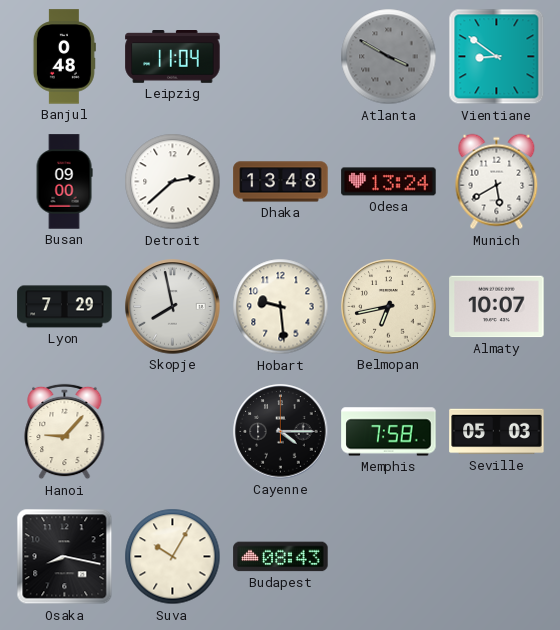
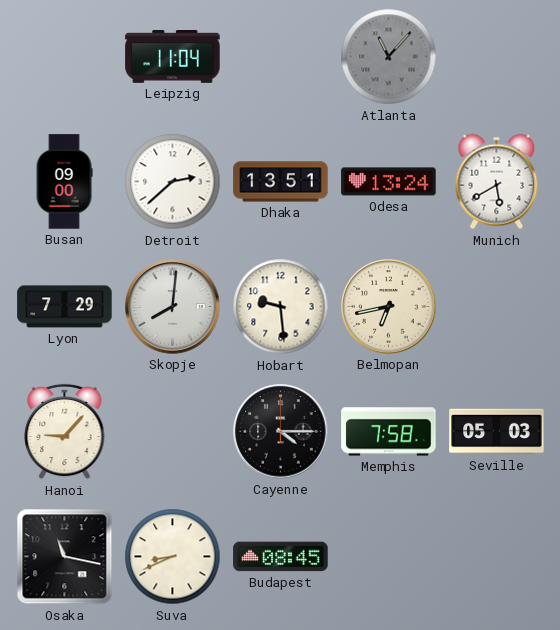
Banjul: 0:48 -> none (64, 57)
Atlanta: 3:50 -> 11:07 (389, 57)
Vientiane: 8:51 -> none (497, 57)
Dhaka: 13:48 -> 13:51 (281, 182)
Skopje: 7:58 -> 8:01 (173, 307)
Almaty: 10:07 -> none (497, 307)
Osaka: 8:17 -> 11:17 (65, 557)
Suva: 10:05 -> 8:41 (173, 557)
Budapest: 08:43 -> 08:45 (281, 557)
